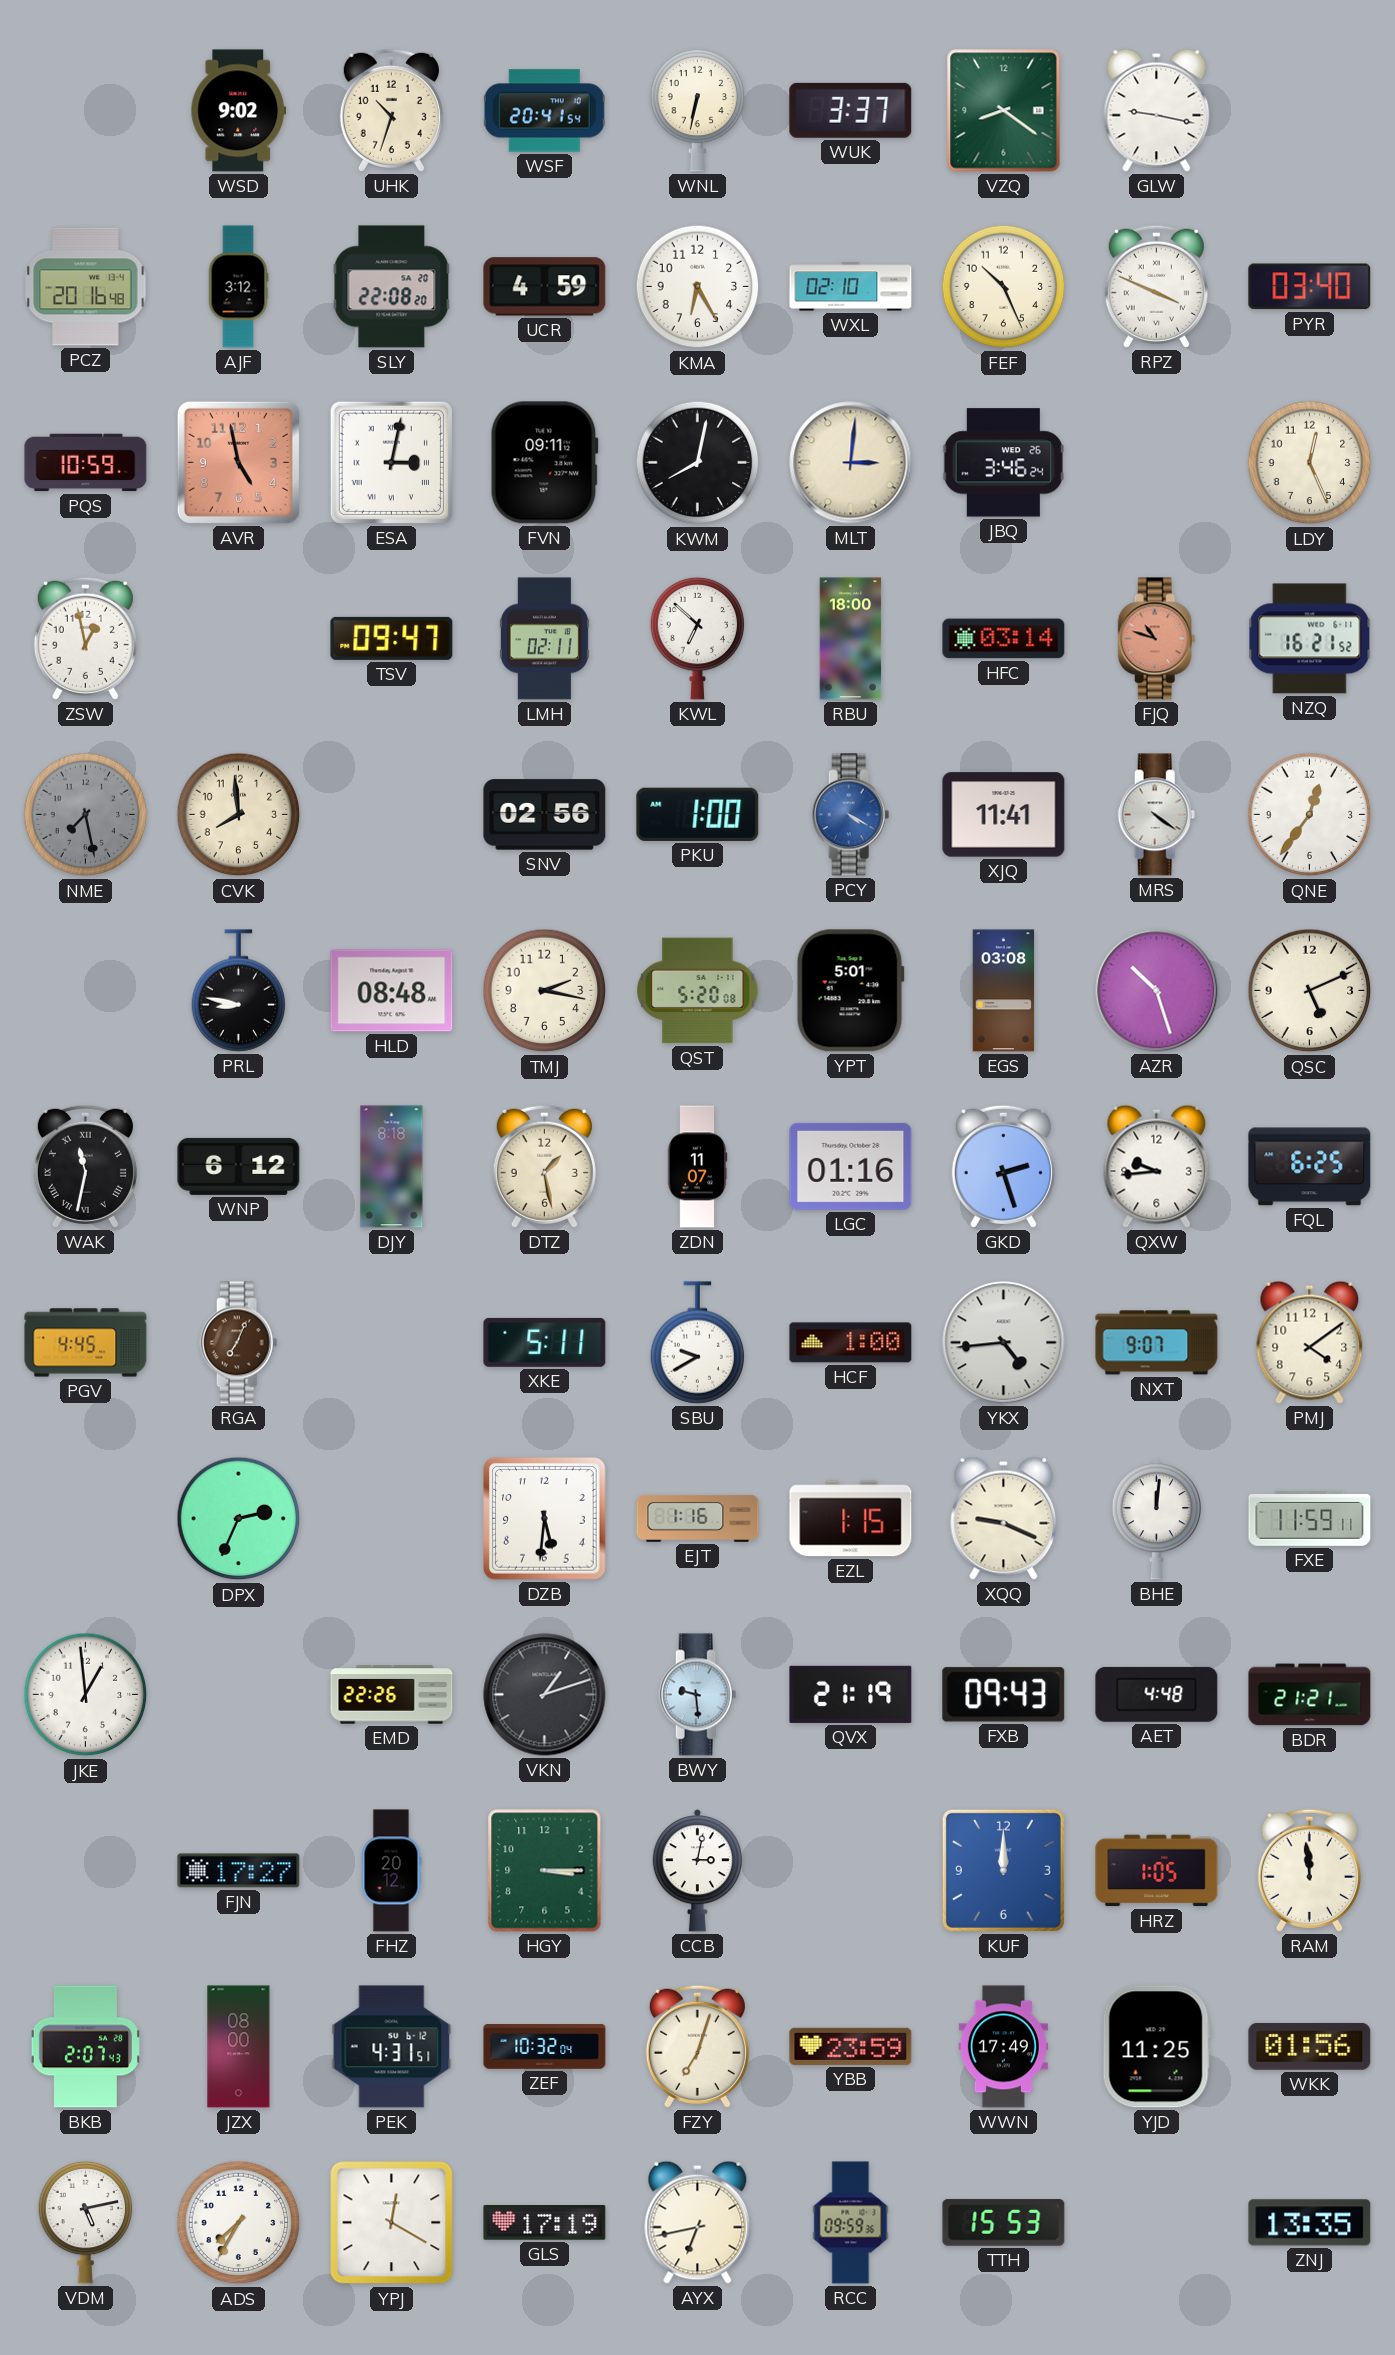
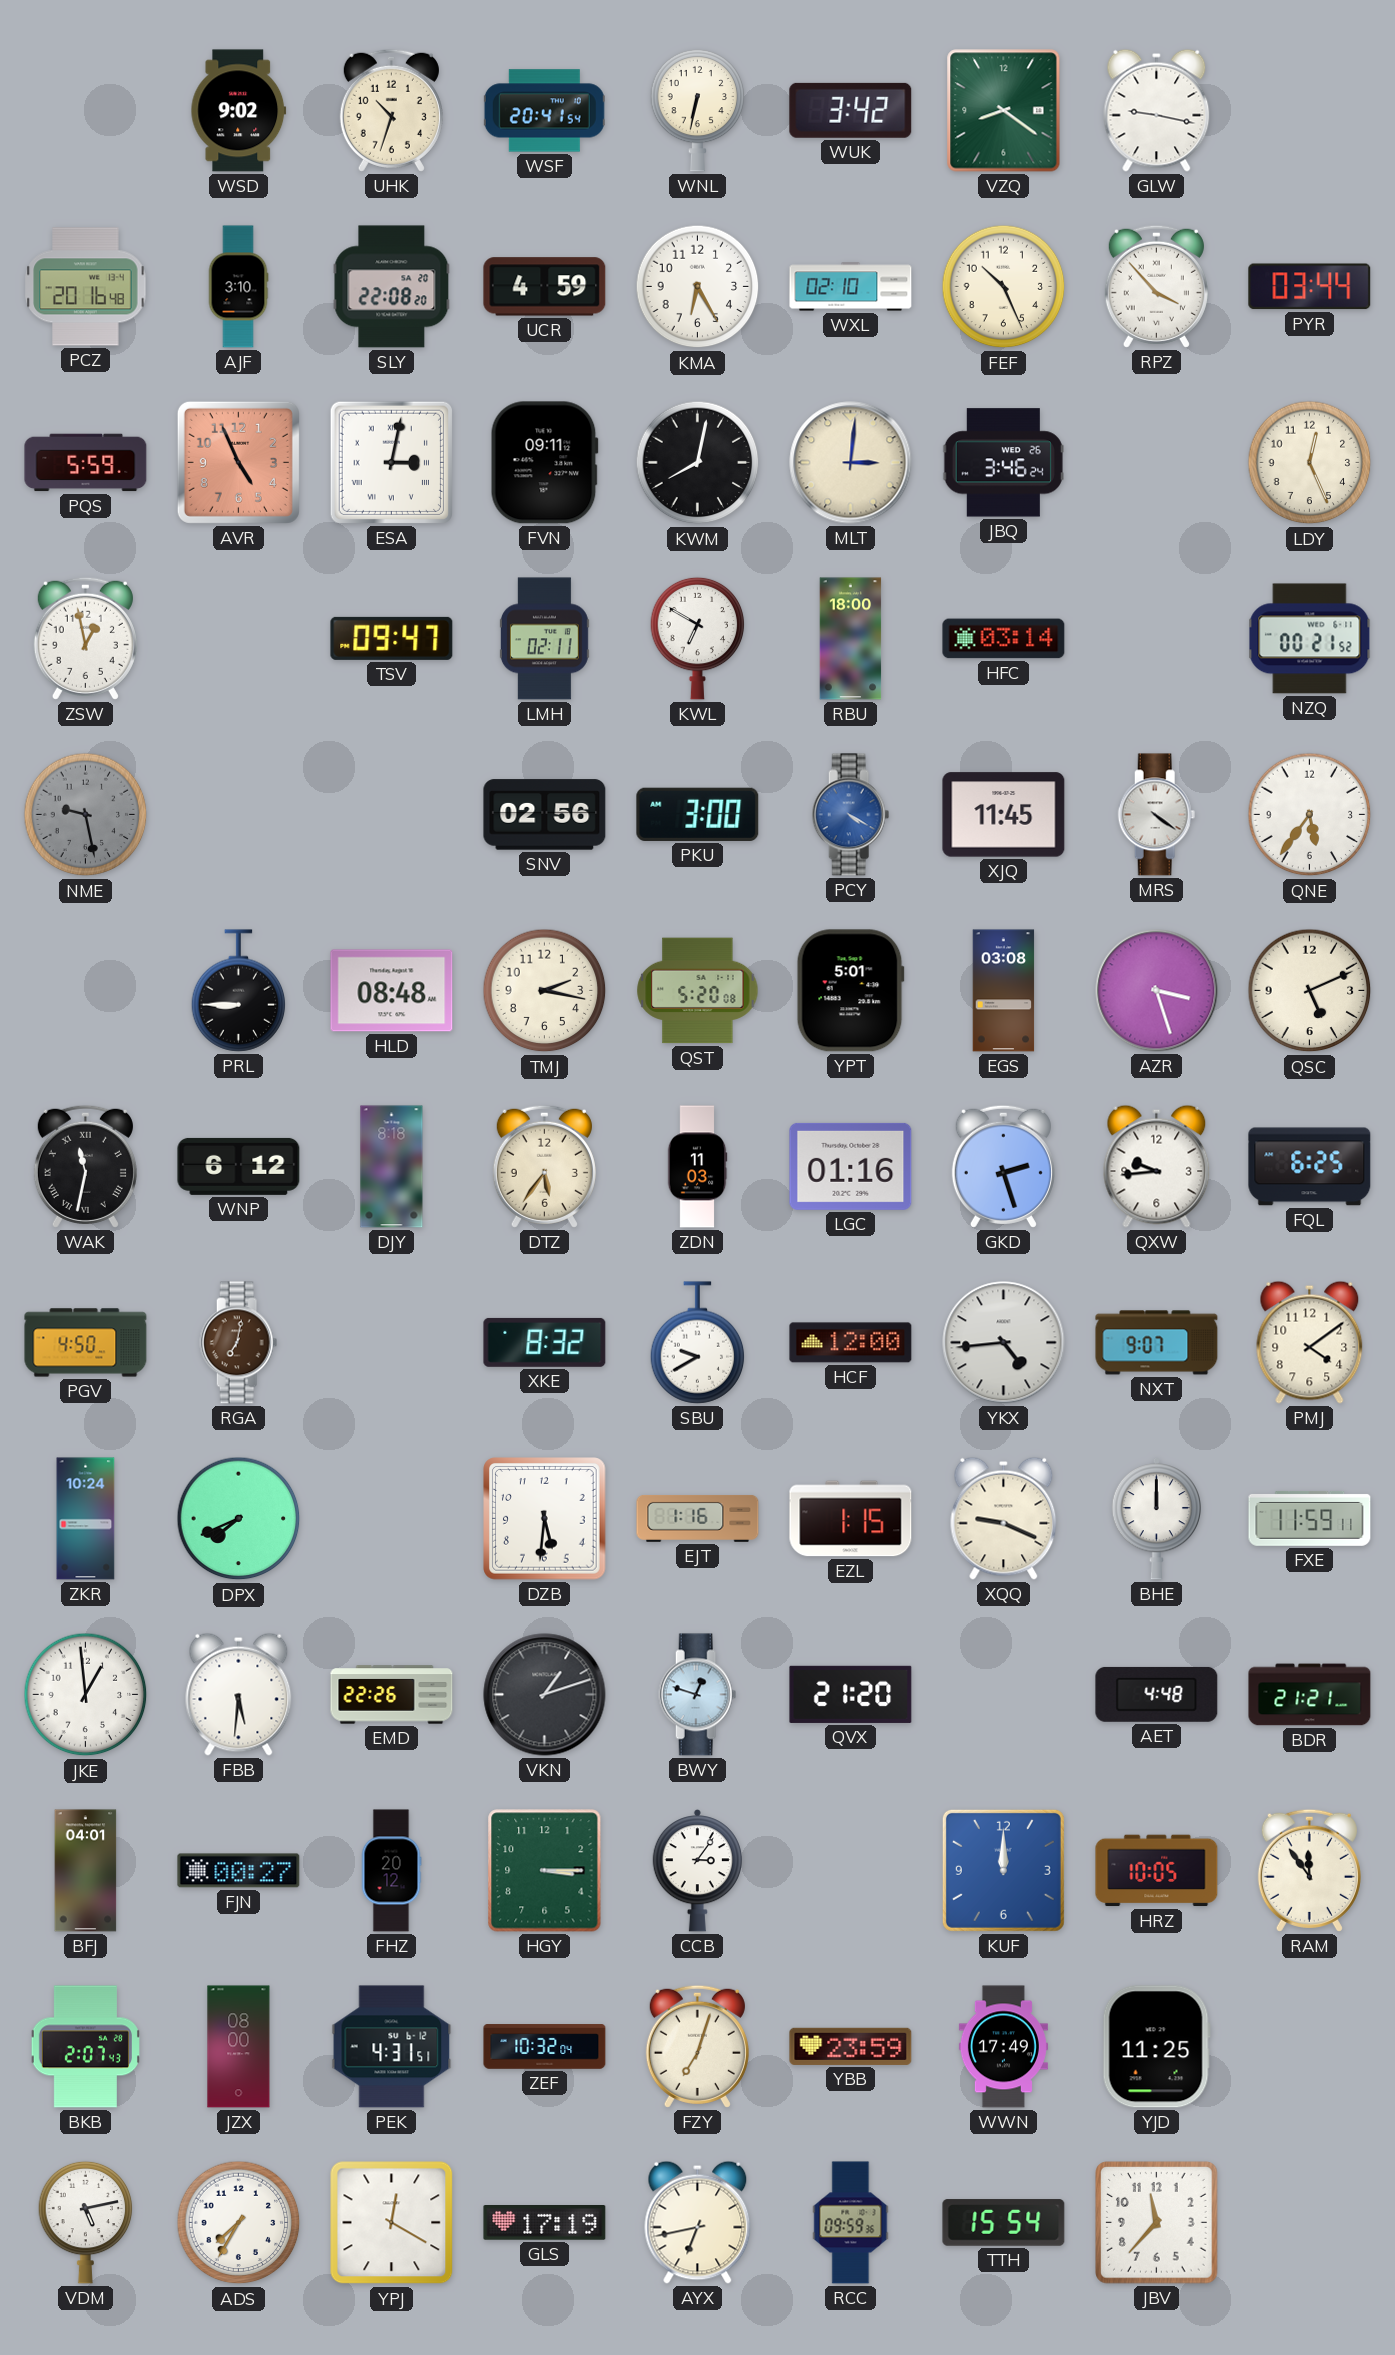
WUK: 3:37 -> 3:42 (851, 110)
AJF: 3:12 -> 3:10 (238, 287)
RPZ: 3:49 -> 3:53 (1156, 286)
PYR: 03:40 -> 03:44 (1310, 287)
PQS: 10:59 -> 5:59 (86, 463)
AVR: 4:58 -> 4:56 (238, 462)
KWL: 6:52 -> 6:50 (698, 638)
FJQ: 10:48 -> none (1157, 639)
NZQ: 16:21 -> 00:21 (1310, 639)
NME: 7:28 -> 9:28 (86, 815)
CVK: 7:59 -> none (239, 815)
PKU: 1:00 -> 3:00 (698, 814)
XJQ: 11:41 -> 11:45 (1004, 815)
QNE: 12:36 -> 5:36 (1310, 815)
PRL: 8:47 -> 8:45 (239, 991)
AZR: 10:27 -> 3:27 (1157, 991)
DTZ: 1:28 -> 5:36 (544, 1166)
ZDN: 11:07 -> 11:03 (697, 1167)
PGV: 4:45 -> 4:50 (86, 1343)
RGA: 7:04 -> 7:02 (239, 1343)
XKE: 5:11 -> 8:32 (545, 1342)
HCF: 1:00 -> 12:00 (851, 1343)
ZKR: none -> 10:24 (86, 1519)
DPX: 2:34 -> 7:41 (239, 1519)
BHE: 12:01 -> 12:00 (1156, 1519)
FBB: none -> 5:31 (239, 1694)
BWY: 9:29 -> 12:48 (698, 1695)
QVX: 21:19 -> 21:20 (851, 1694)
FXB: 09:43 -> none (1004, 1695)
BFJ: none -> 04:01 (86, 1871)
FJN: 17:27 -> 00:27 (239, 1871)
CCB: 3:02 -> 3:06 (697, 1871)
HRZ: 1:05 -> 10:05 (1157, 1871)
RAM: 11:59 -> 11:54 (1309, 1870)
WKK: 01:56 -> none (1310, 2046)
TTH: 15:53 -> 15:54 (1004, 2223)
JBV: none -> 11:37 (1157, 2223)
ZNJ: 13:35 -> none (1310, 2223)
